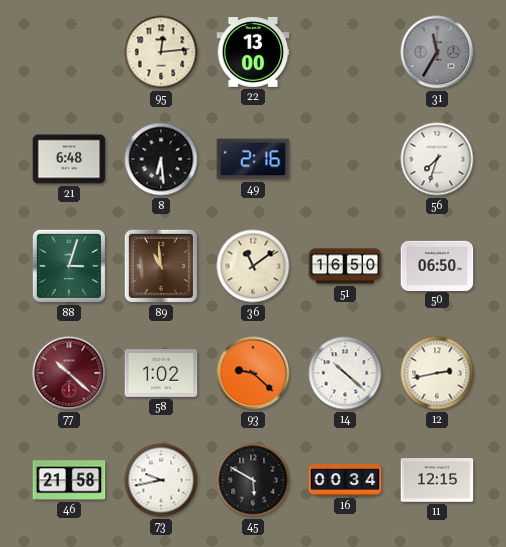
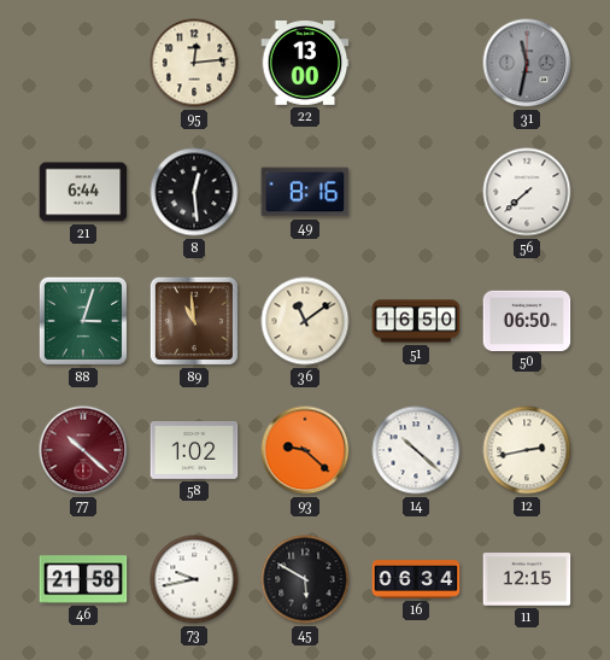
31: 11:35 -> 11:32 (527, 63)
21: 6:48 -> 6:44 (83, 192)
8: 6:29 -> 12:29 (194, 192)
49: 2:16 -> 8:16 (305, 192)
56: 7:33 -> 7:38 (527, 192)
16: 00:34 -> 06:34 (416, 579)
